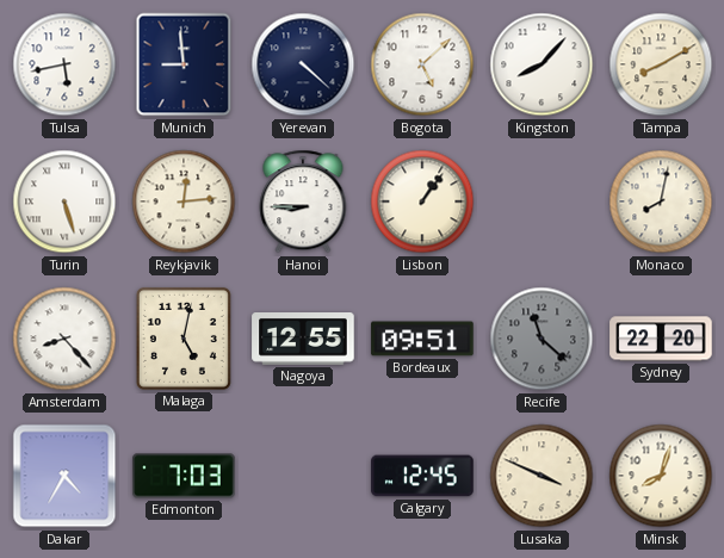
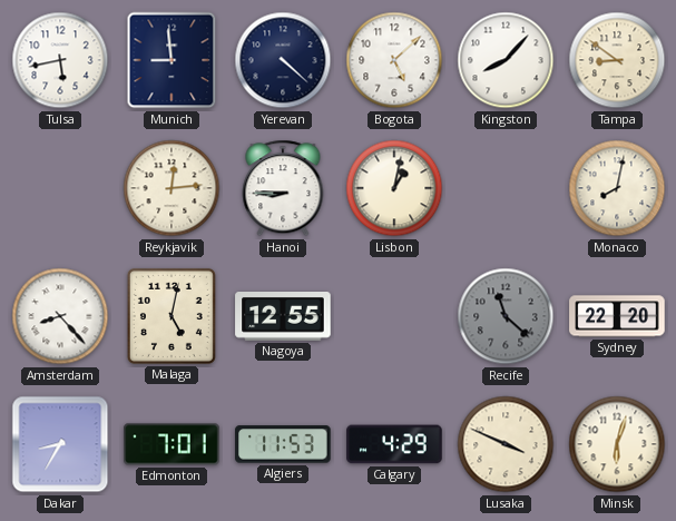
Tampa: 8:10 -> 8:51 (617, 60)
Turin: 5:27 -> none (64, 201)
Lisbon: 1:06 -> 1:02 (394, 188)
Bordeaux: 09:51 -> none (422, 339)
Dakar: 4:35 -> 8:35 (60, 444)
Edmonton: 7:03 -> 7:01 (172, 444)
Algiers: none -> 11:53 (283, 444)
Calgary: 12:45 -> 4:29 (394, 444)
Minsk: 8:03 -> 6:03 (617, 444)
